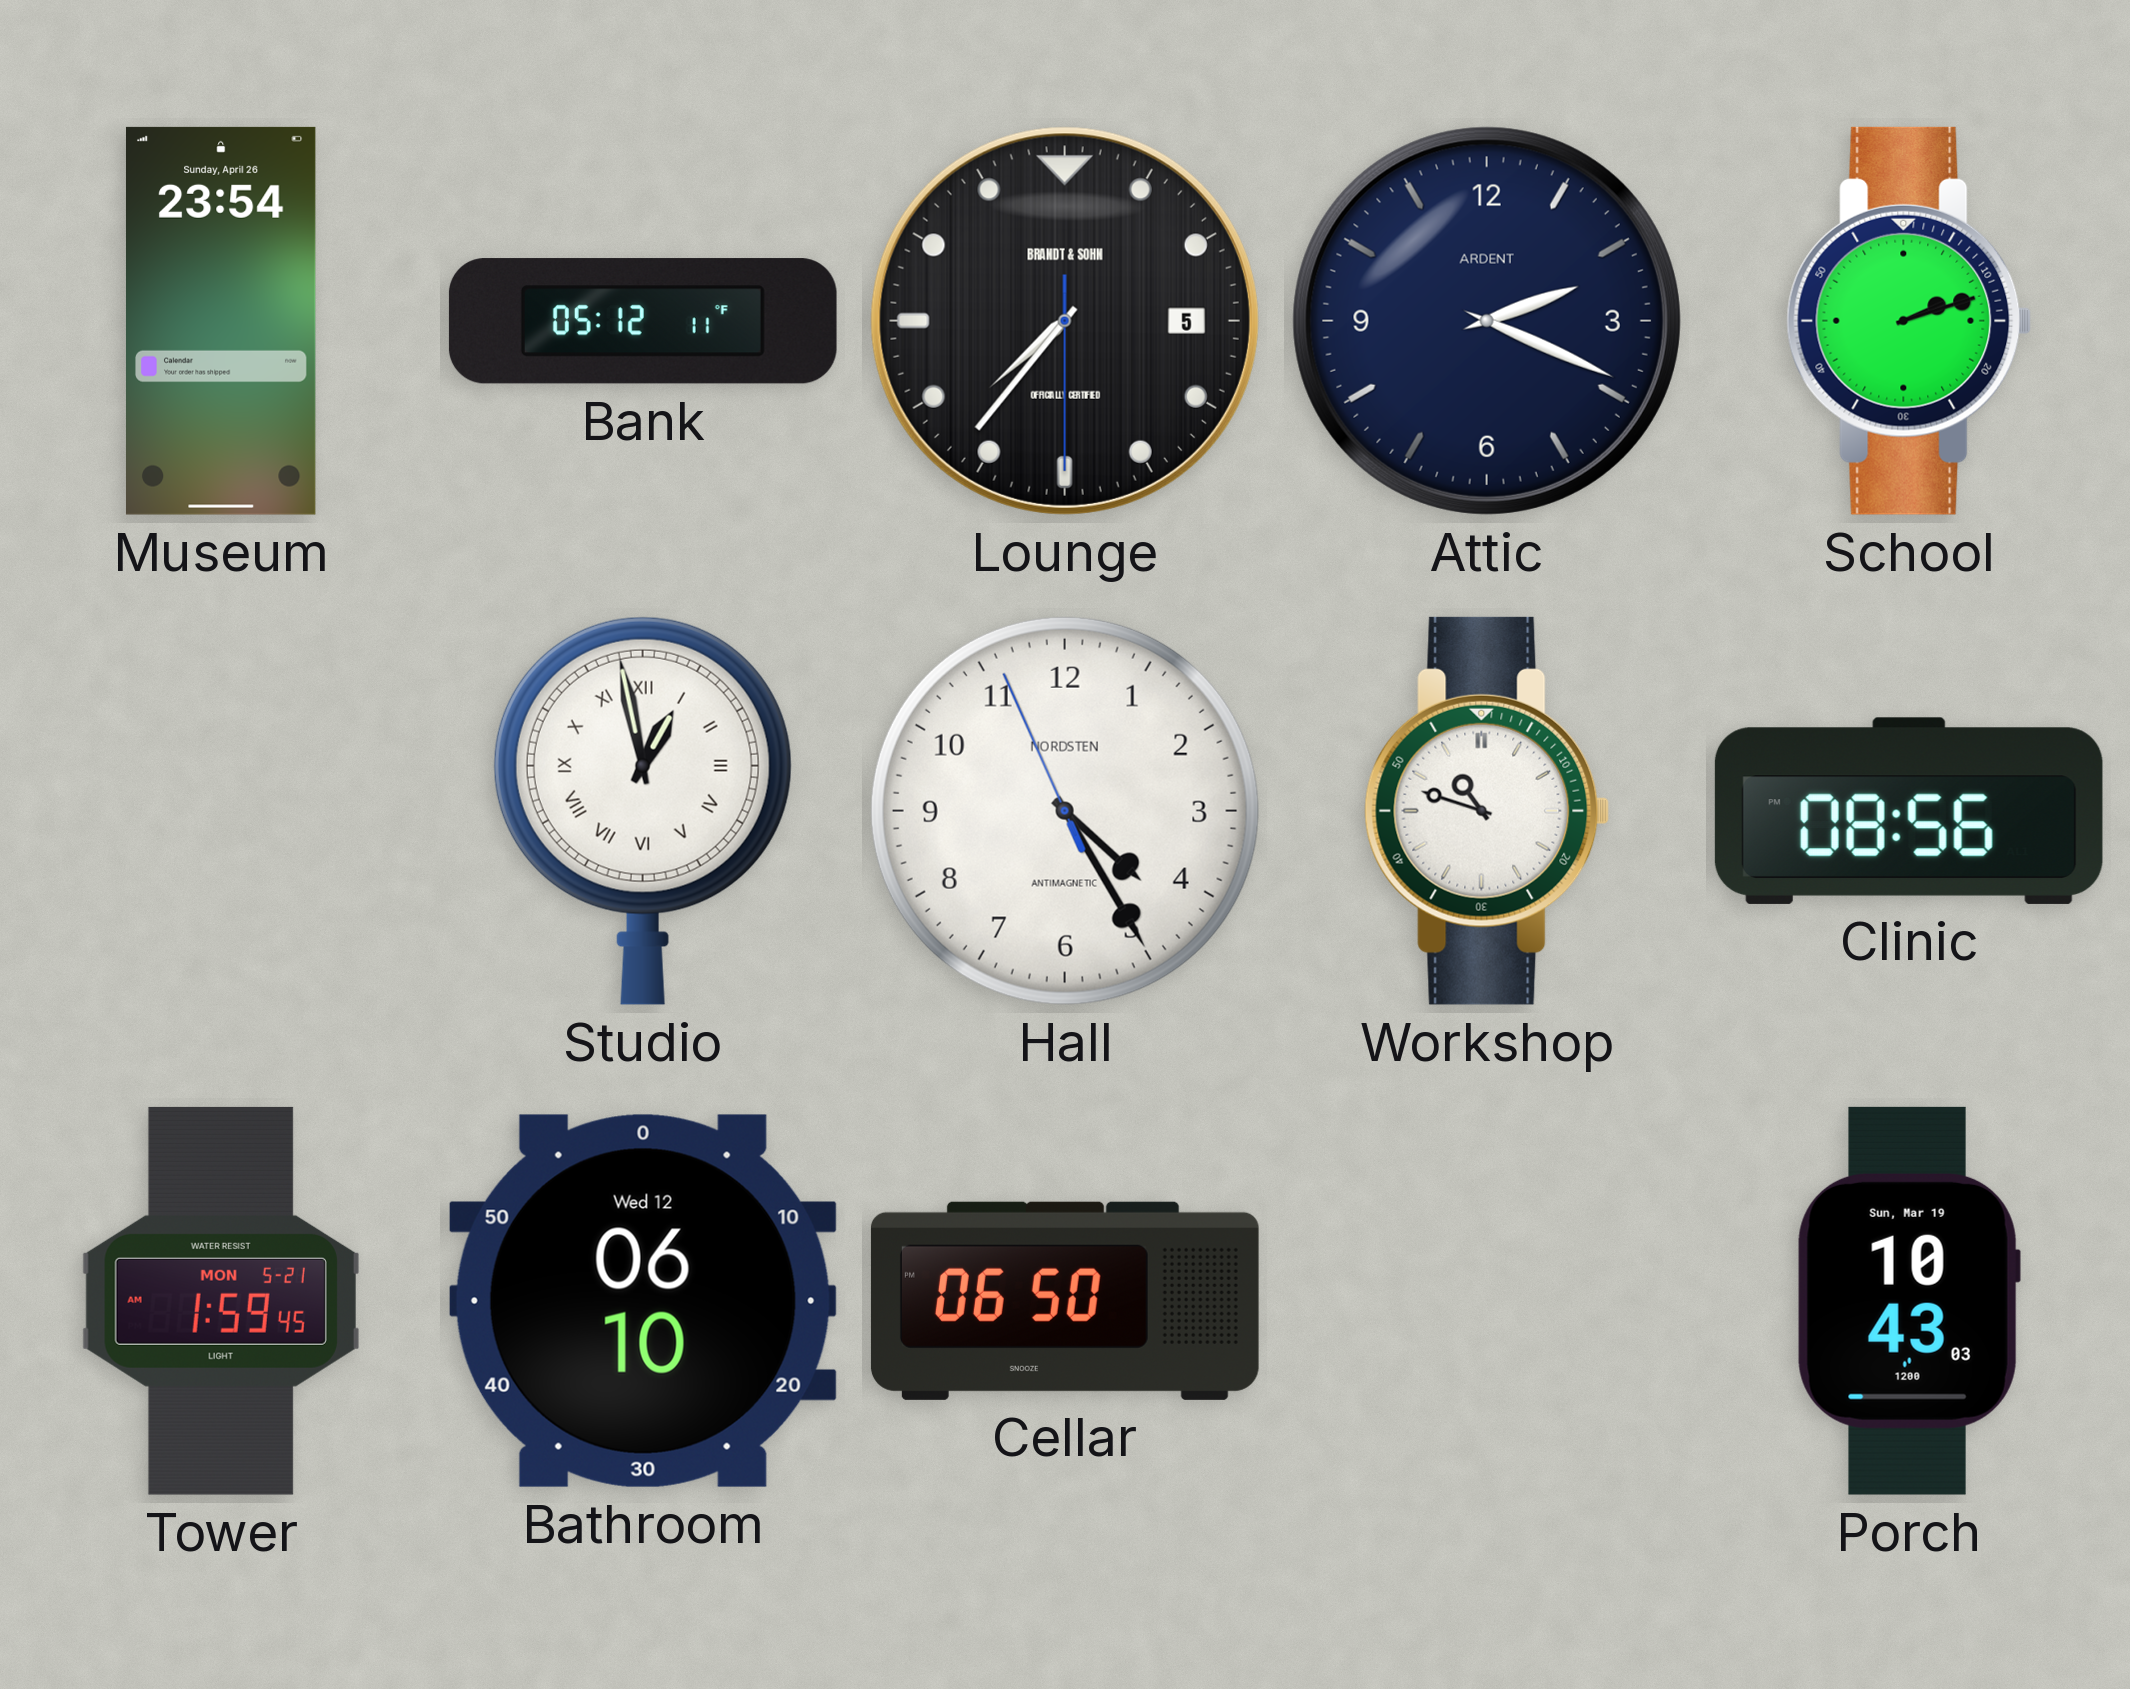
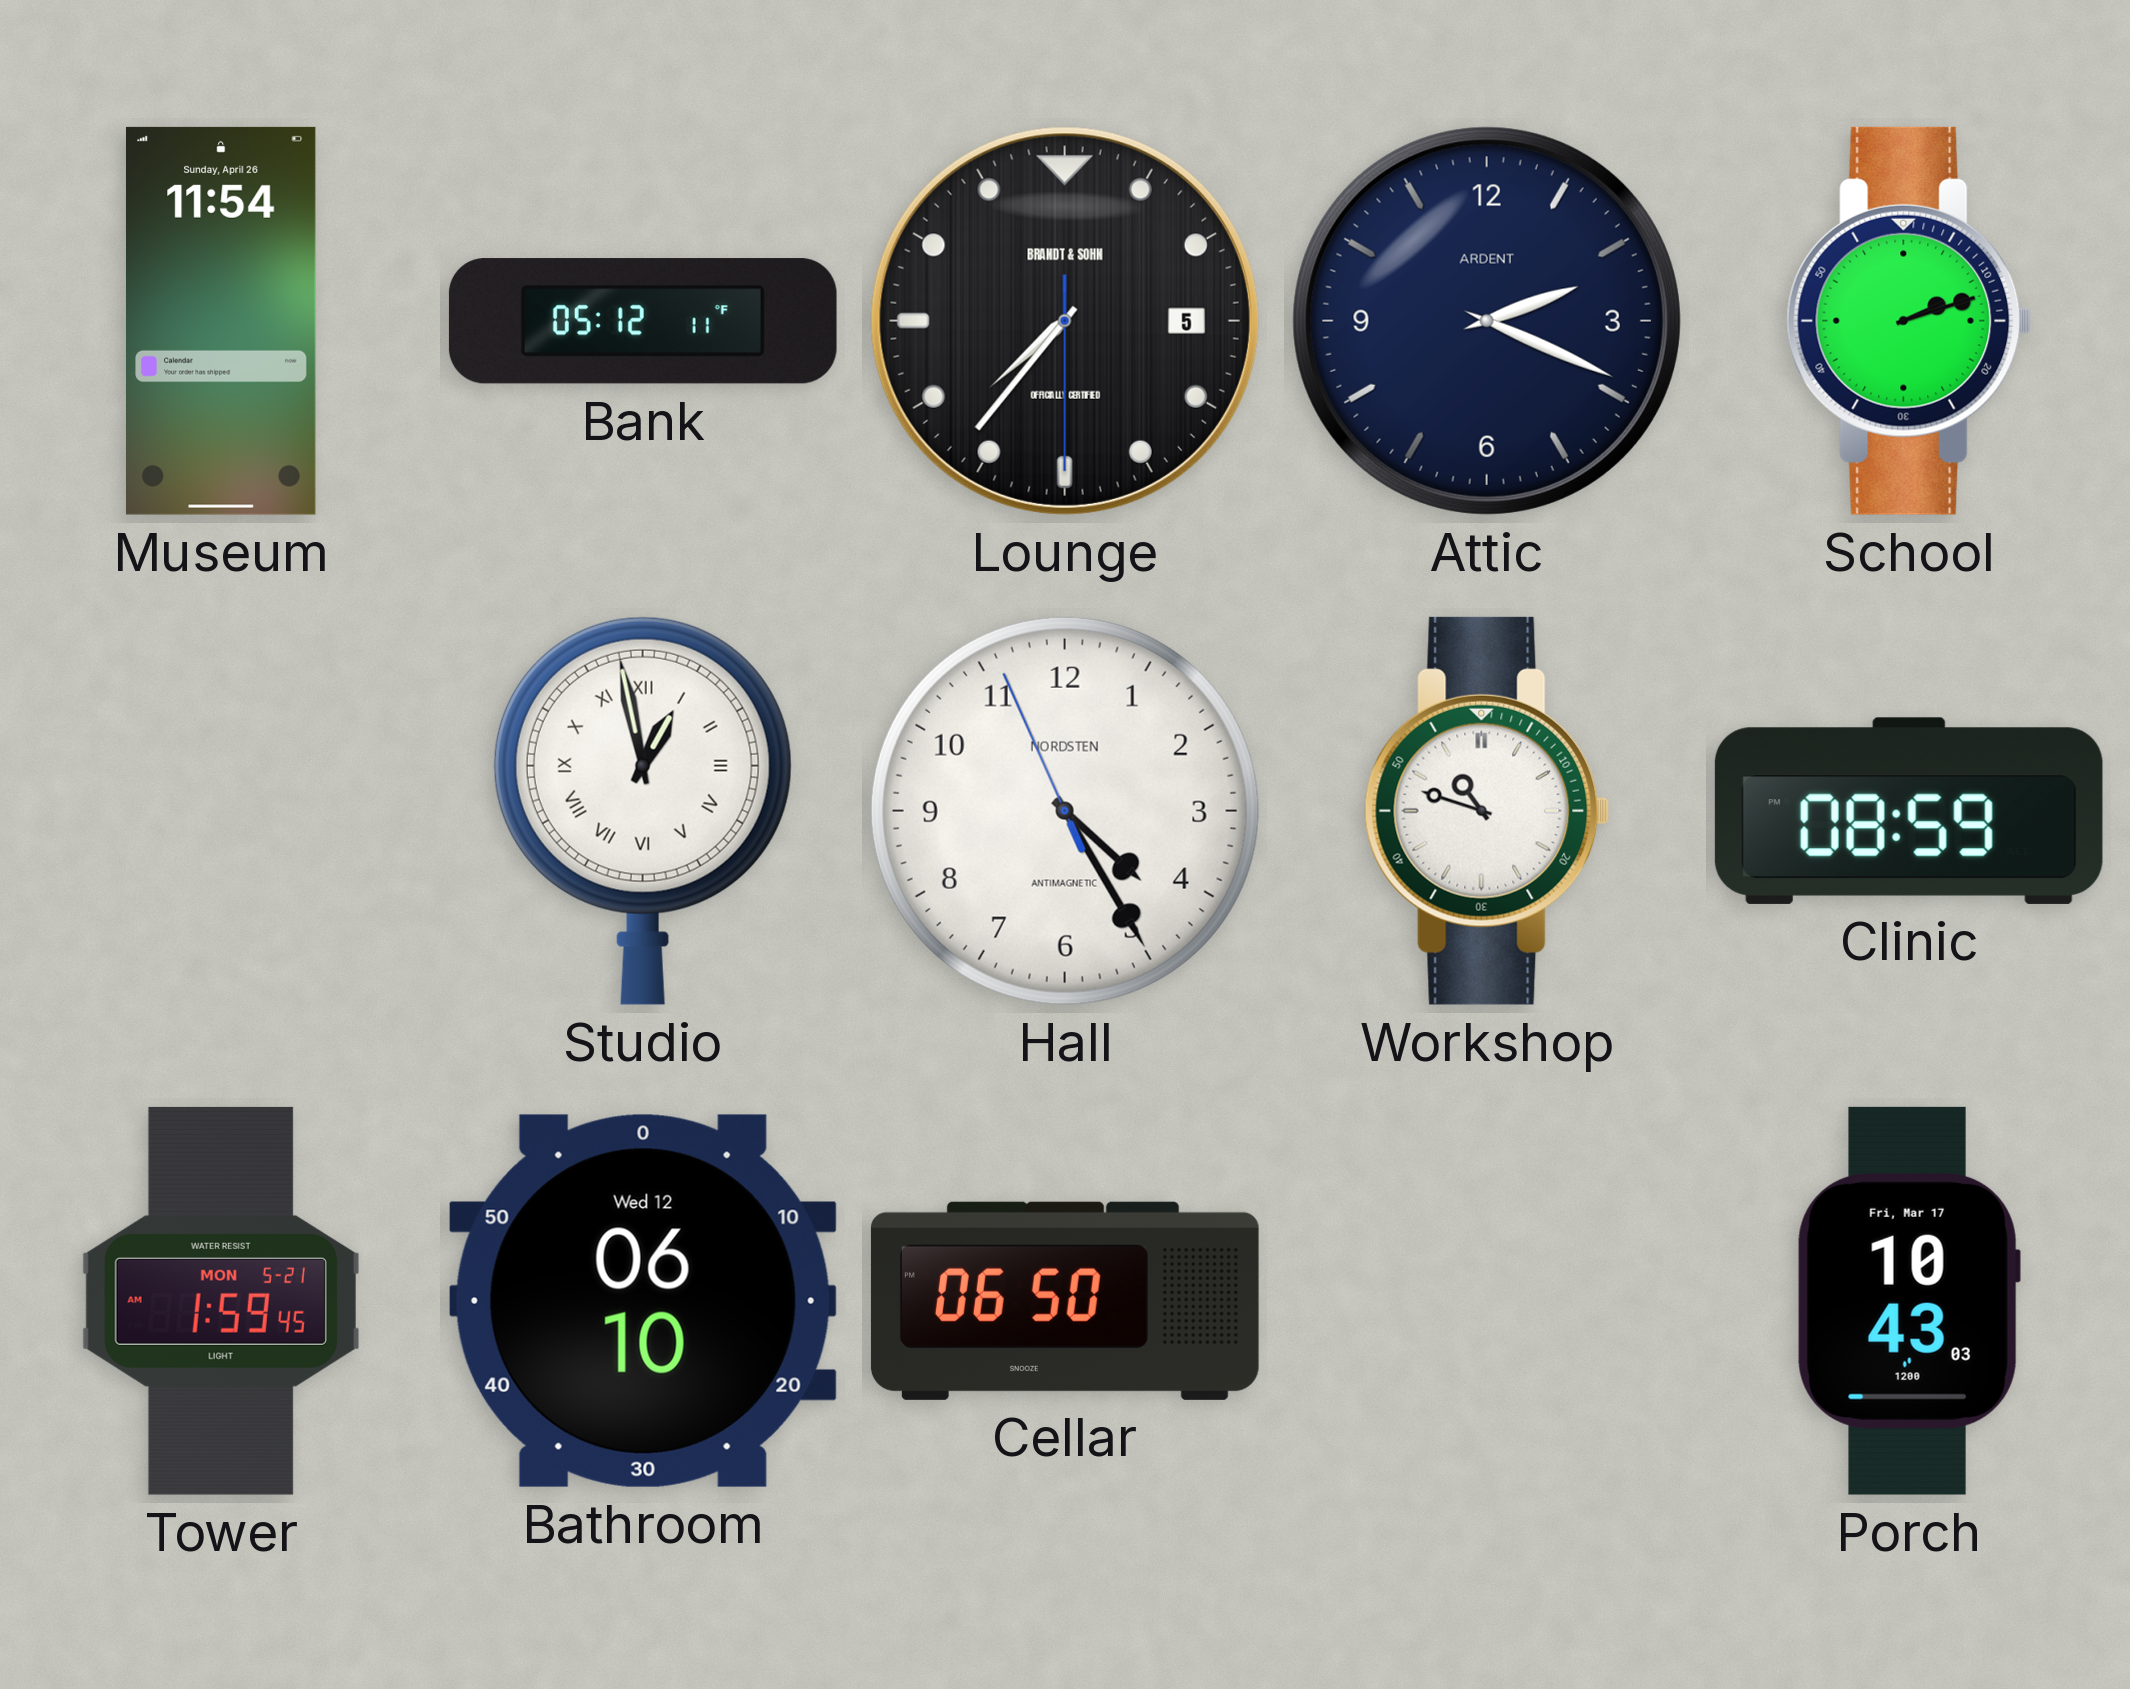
Museum: 23:54 -> 11:54 (221, 321)
Clinic: 08:56 -> 08:59 (1909, 811)
Porch date: Sun, Mar 19 -> Fri, Mar 17 (1909, 1301)
